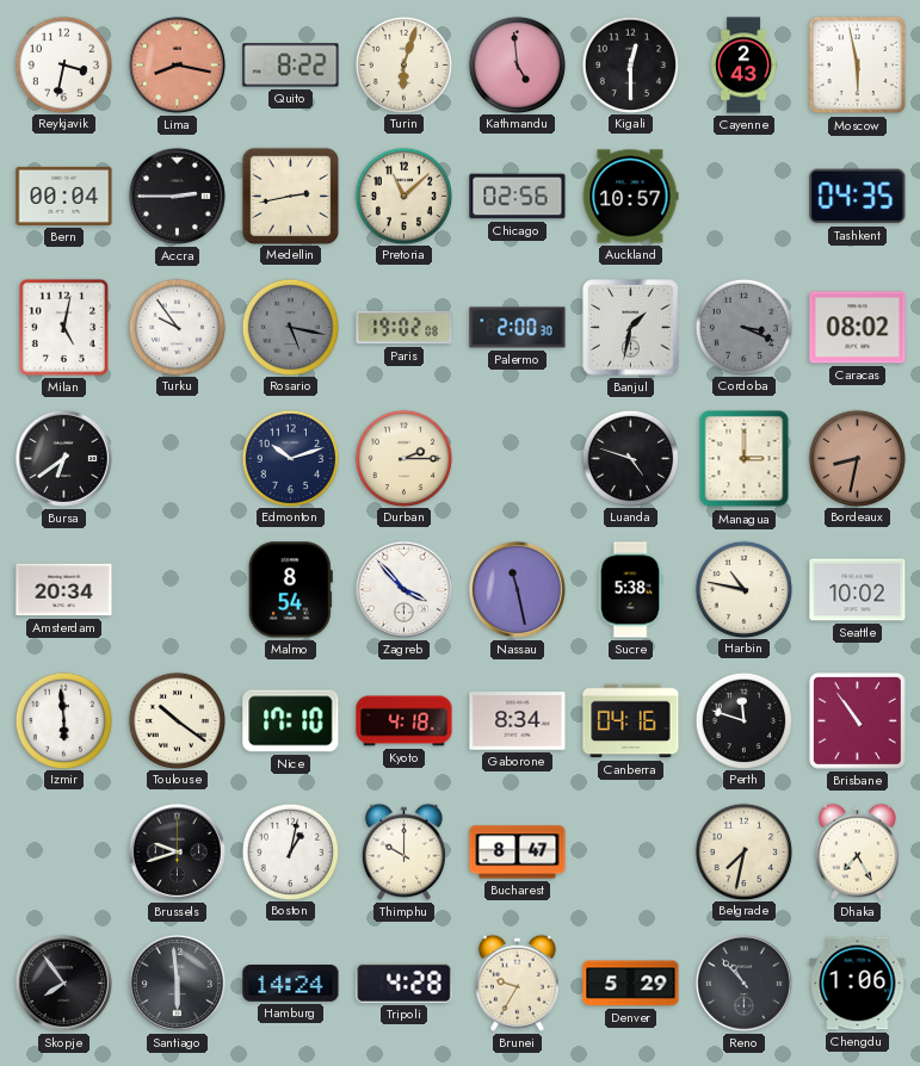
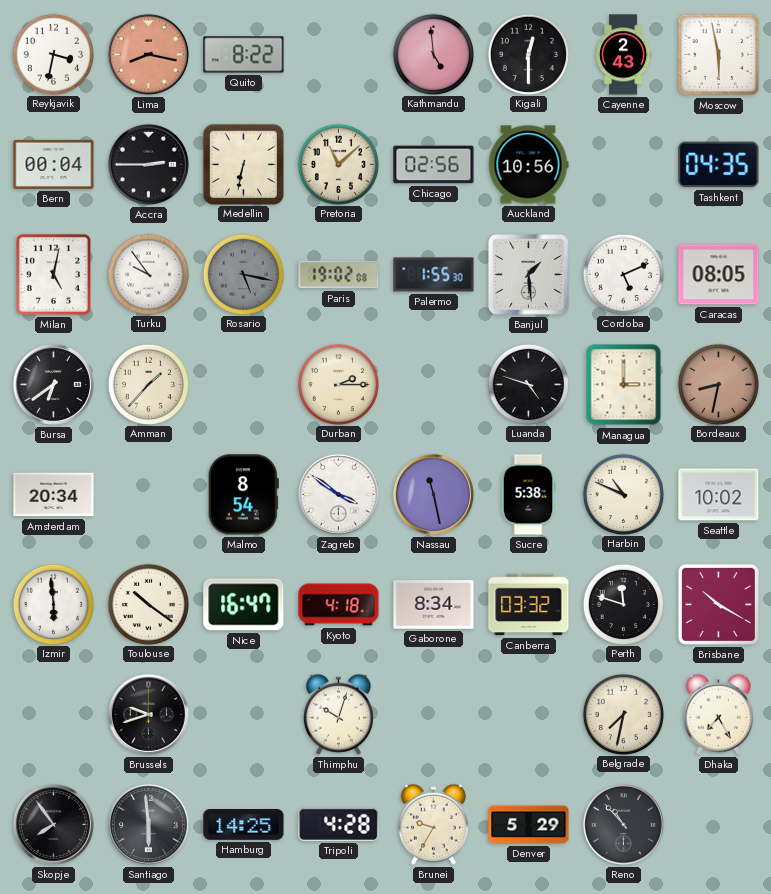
Turin: 6:03 -> none (403, 64)
Medellin: 2:43 -> 6:32 (243, 164)
Auckland: 10:57 -> 10:56 (528, 165)
Palermo: 2:00 -> 1:55 (434, 275)
Banjul: 1:32 -> 1:29 (529, 275)
Cordoba: 3:19 -> 5:11 (623, 274)
Cordoba dial: grey -> white (623, 274)
Caracas: 08:02 -> 08:05 (719, 275)
Amman: none -> 1:37 (148, 384)
Edmonton: 10:12 -> none (290, 458)
Zagreb: 3:53 -> 3:51 (338, 494)
Harbin: 10:47 -> 10:49 (623, 494)
Nice: 17:10 -> 16:47 (244, 605)
Canberra: 04:16 -> 03:32 (529, 605)
Brisbane: 10:54 -> 10:20 (718, 604)
Boston: 1:02 -> none (290, 851)
Thimphu: 10:00 -> 10:03 (338, 714)
Bucharest: 8:47 -> none (518, 853)
Hamburg: 14:24 -> 14:25 (244, 825)
Chengdu: 1:06 -> none (858, 984)
